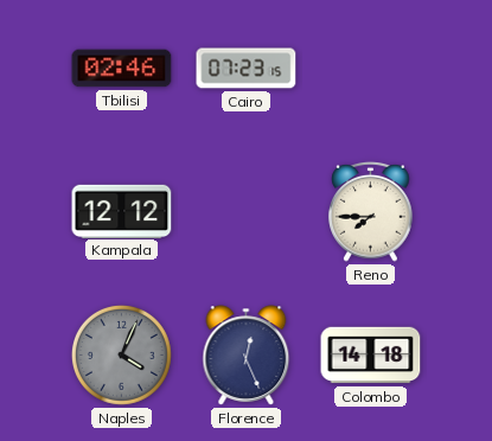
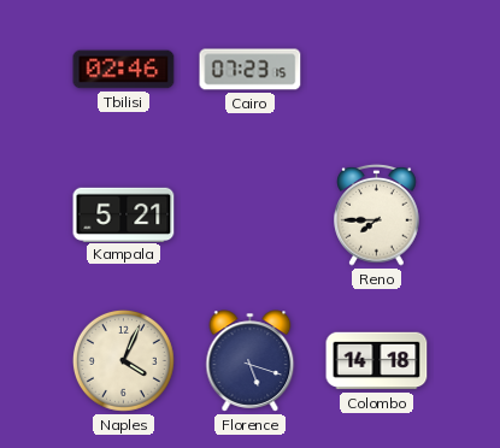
Kampala: 12:12 -> 5:21 (124, 214)
Naples dial: grey -> cream (123, 360)
Florence: 12:26 -> 5:18 (251, 361)
